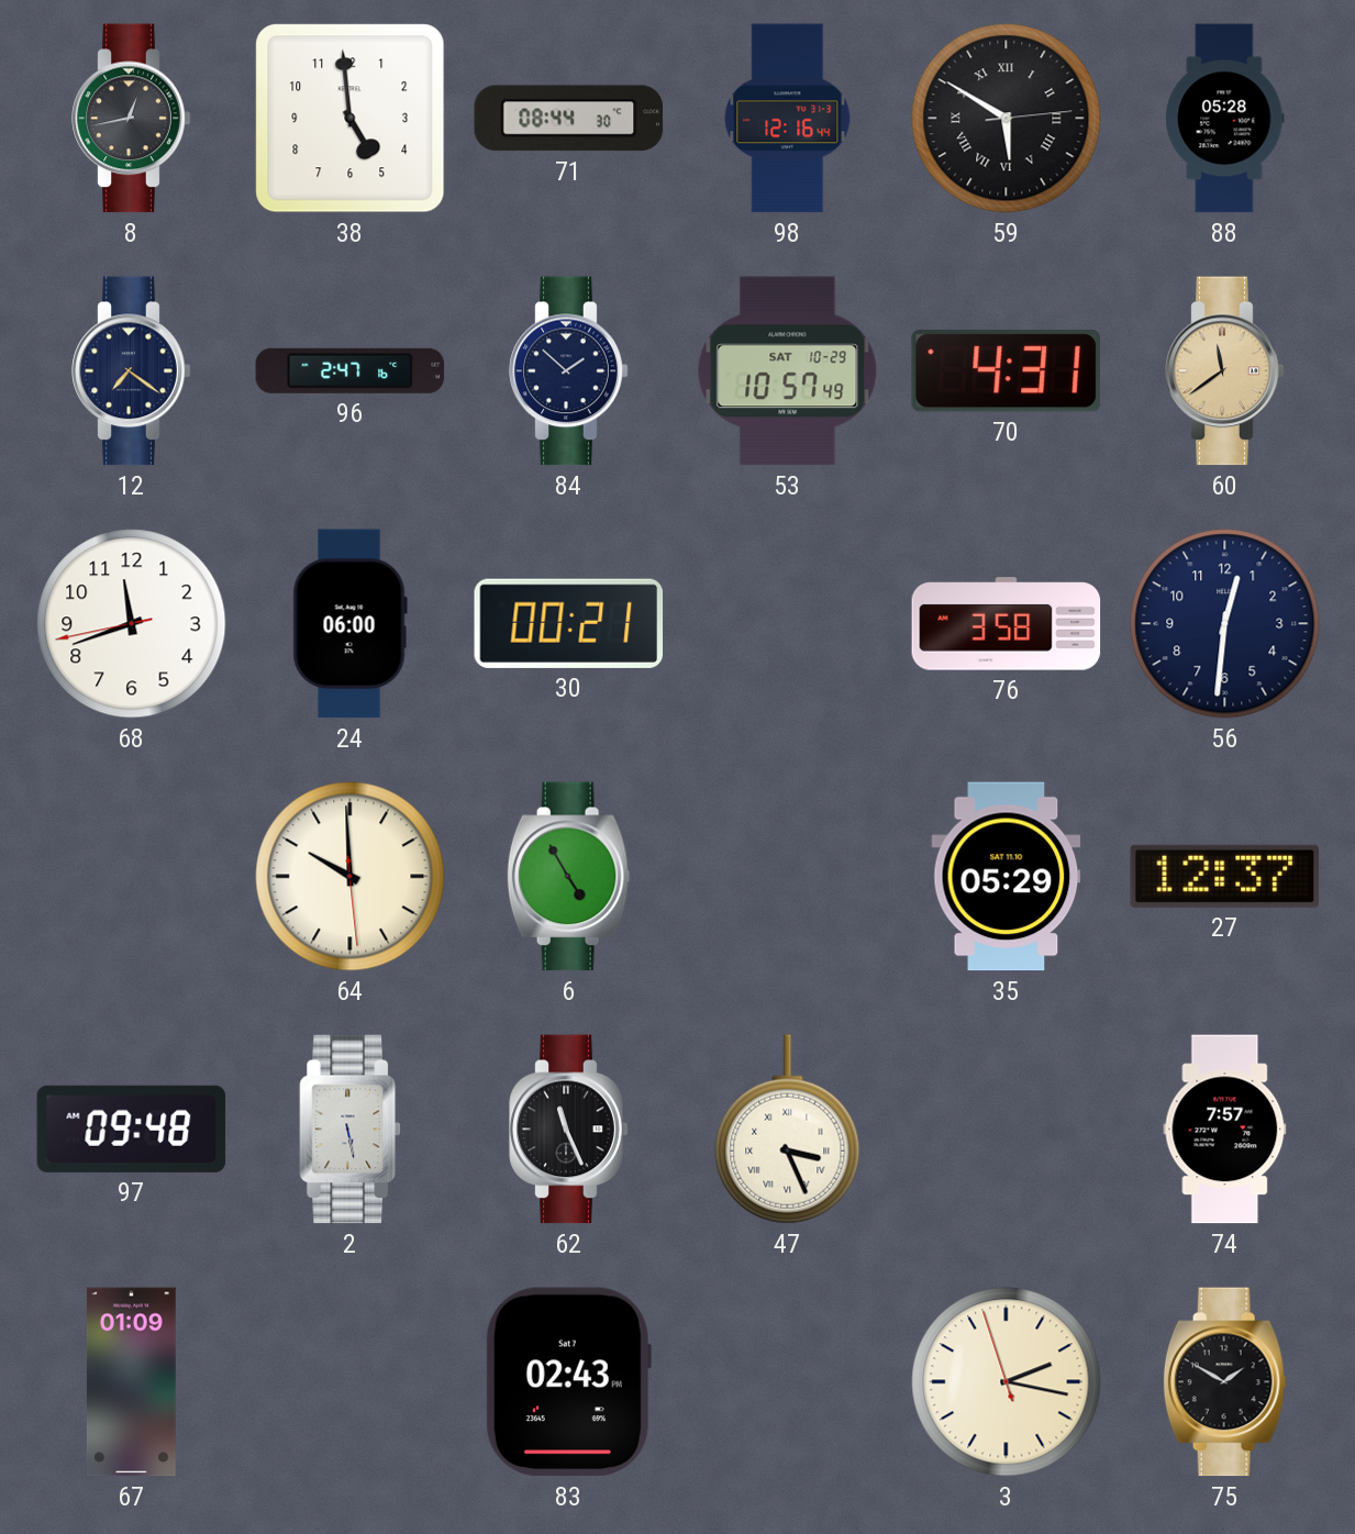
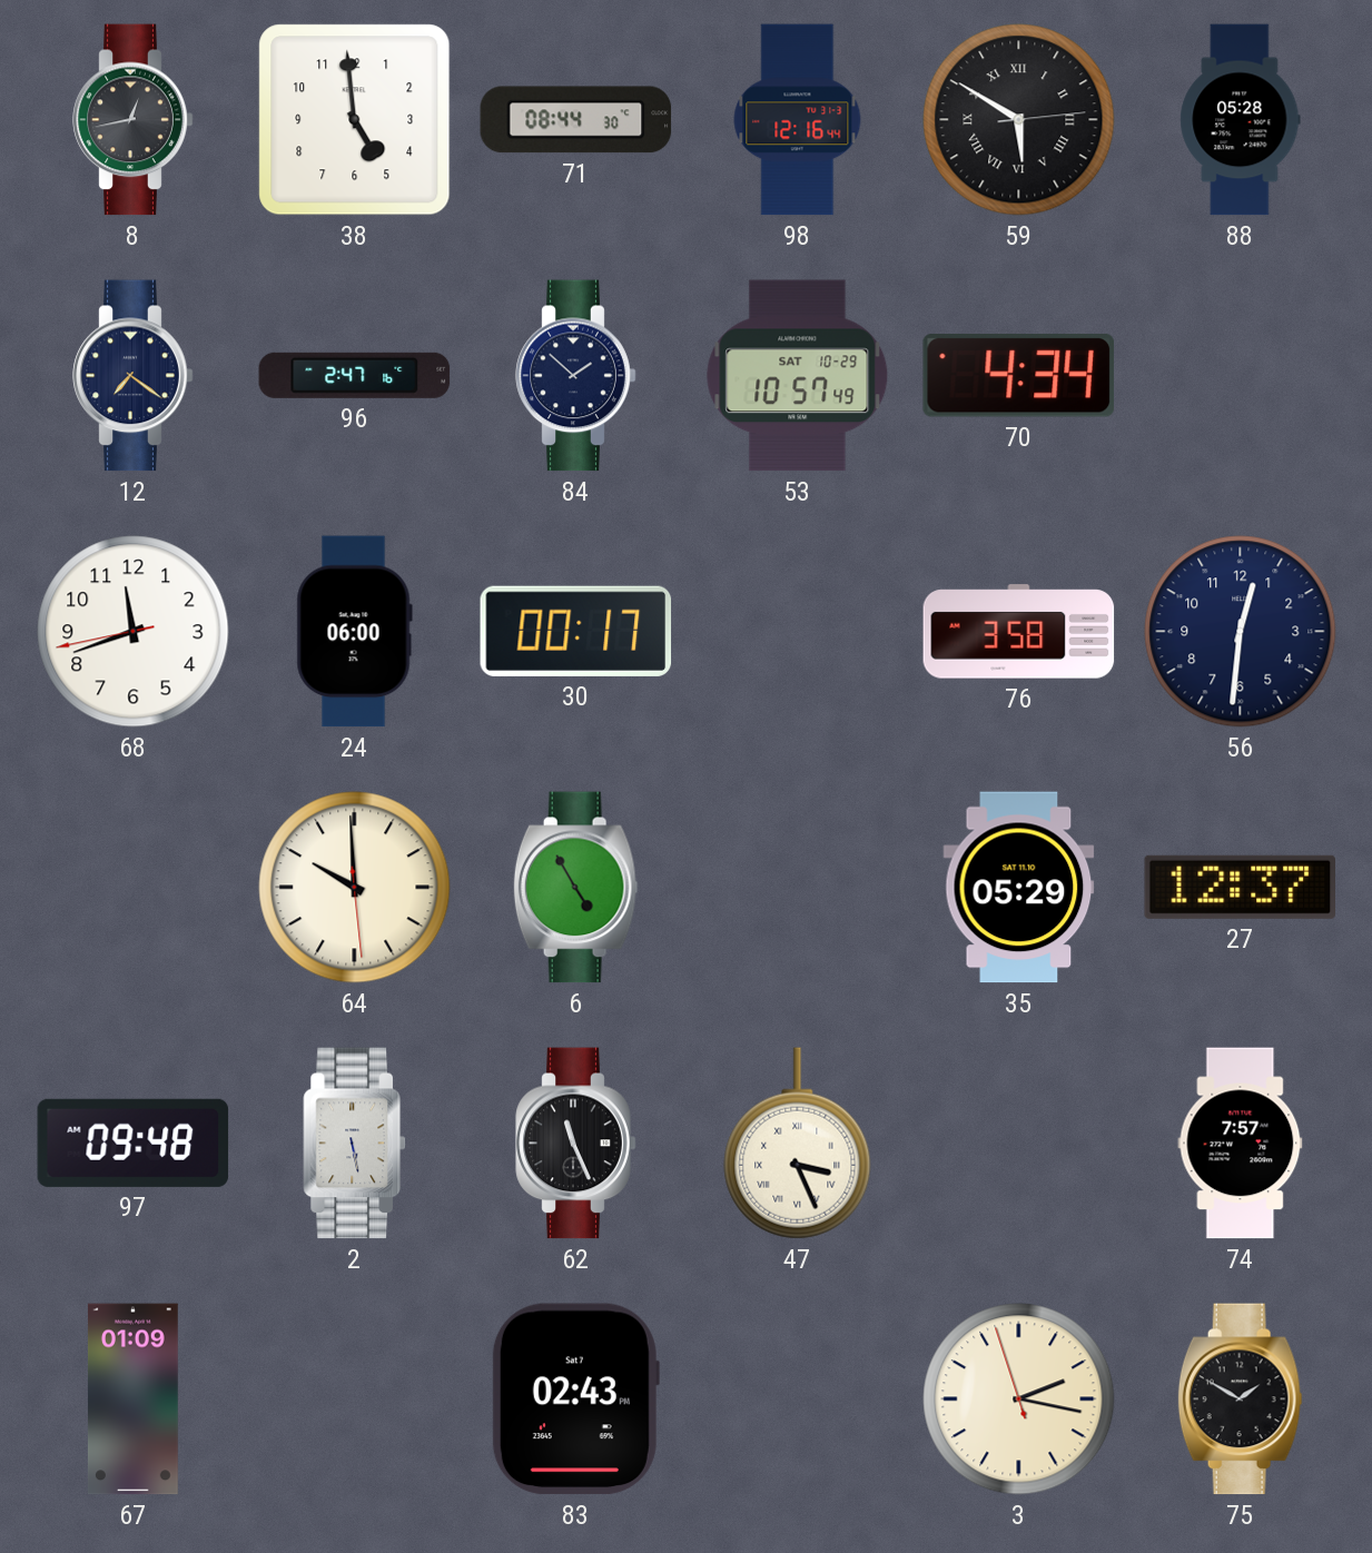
70: 4:31 -> 4:34 (1018, 376)
60: 11:39 -> none (1225, 371)
30: 00:21 -> 00:17 (576, 631)
